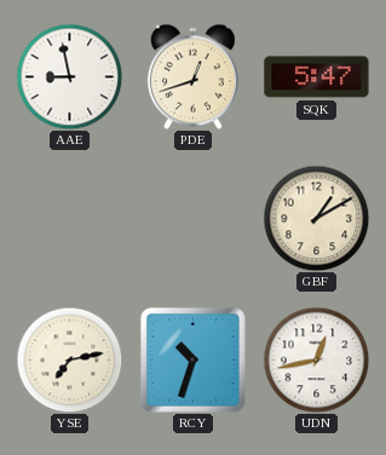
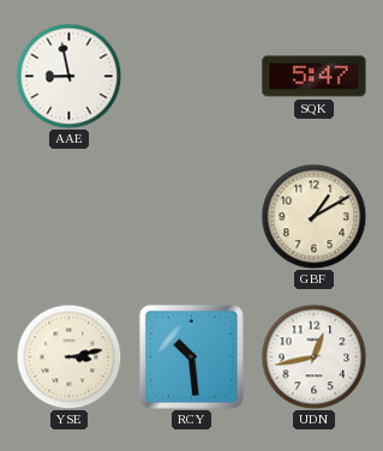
PDE: 12:42 -> none (192, 76)
YSE: 7:13 -> 3:13 (68, 356)
RCY: 10:33 -> 10:29 (191, 356)
